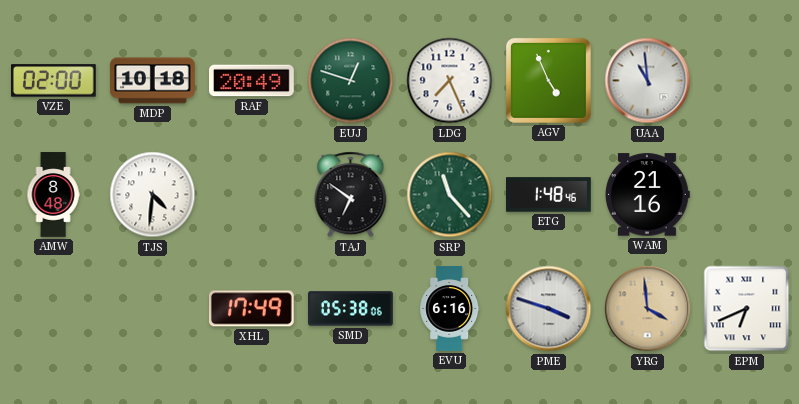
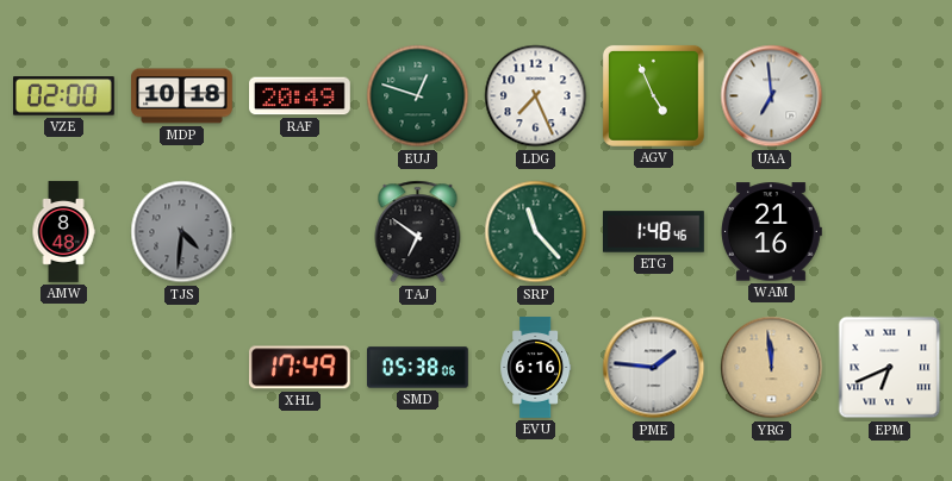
UAA: 10:59 -> 6:59 (772, 96)
TJS dial: white -> grey (182, 232)
PME: 3:48 -> 1:46 (654, 368)
YRG: 3:59 -> 11:59 (772, 368)
